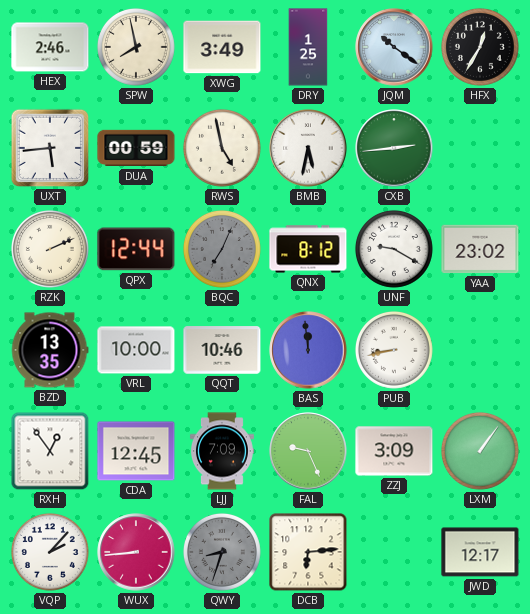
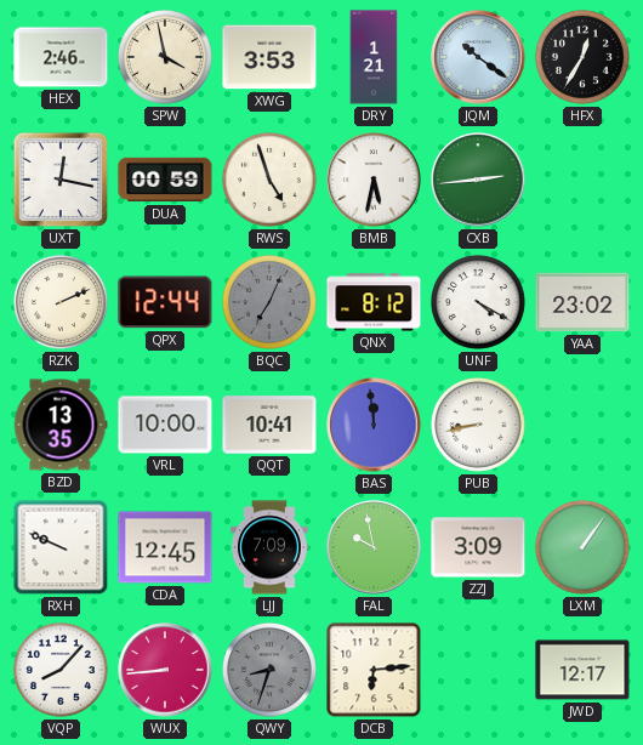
SPW: 7:58 -> 3:58 (165, 57)
XWG: 3:49 -> 3:53 (269, 57)
DRY: 1:25 -> 1:21 (374, 57)
UXT: 5:44 -> 12:17 (61, 180)
RWS: 4:58 -> 4:57 (269, 180)
UNF: 9:20 -> 4:20 (478, 302)
QQT: 10:46 -> 10:41 (269, 425)
RXH: 12:54 -> 9:49 (61, 547)
FAL: 9:26 -> 9:58 (374, 547)
VQP: 2:07 -> 8:07 (61, 670)
